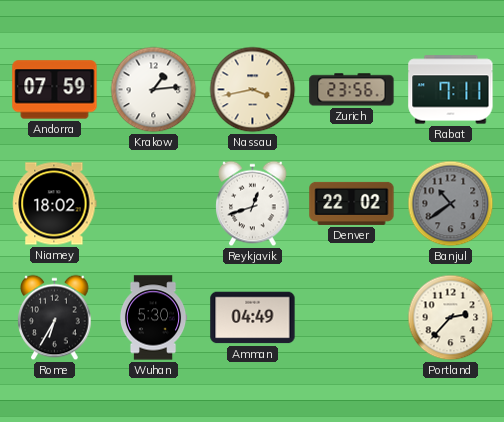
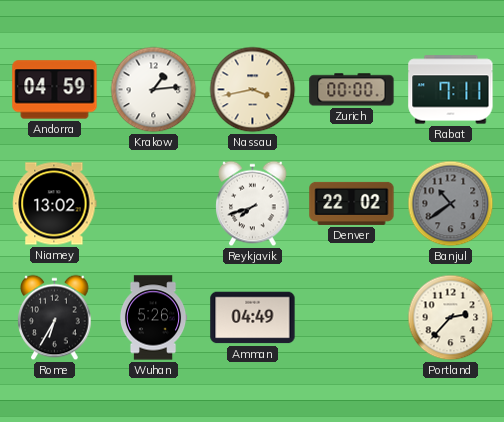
Andorra: 07:59 -> 04:59 (55, 90)
Zurich: 23:56 -> 00:00 (352, 90)
Niamey: 18:02 -> 13:02 (55, 204)
Reykjavik: 12:42 -> 7:42 (253, 204)
Wuhan: 5:30 -> 5:26 (153, 318)
